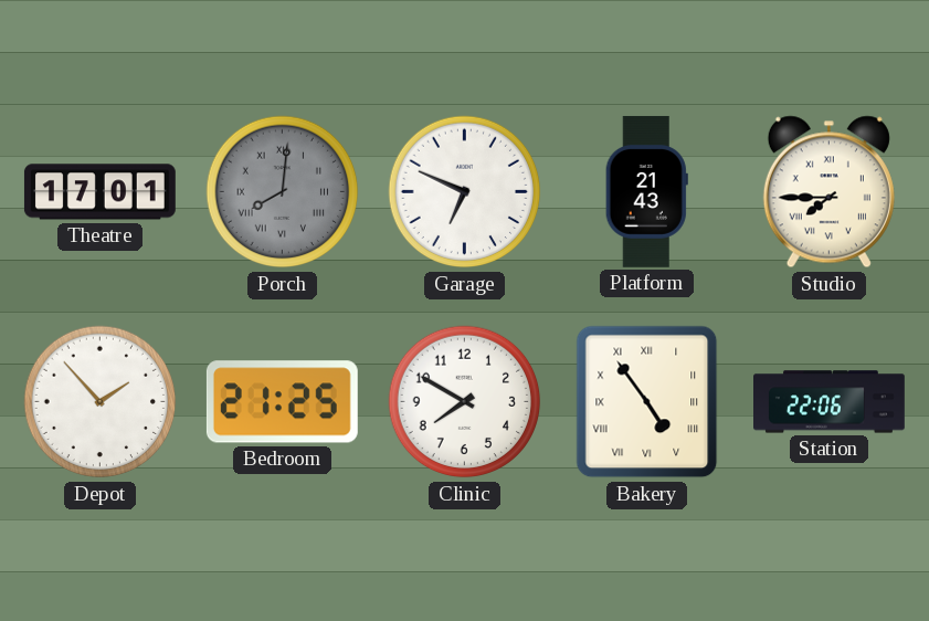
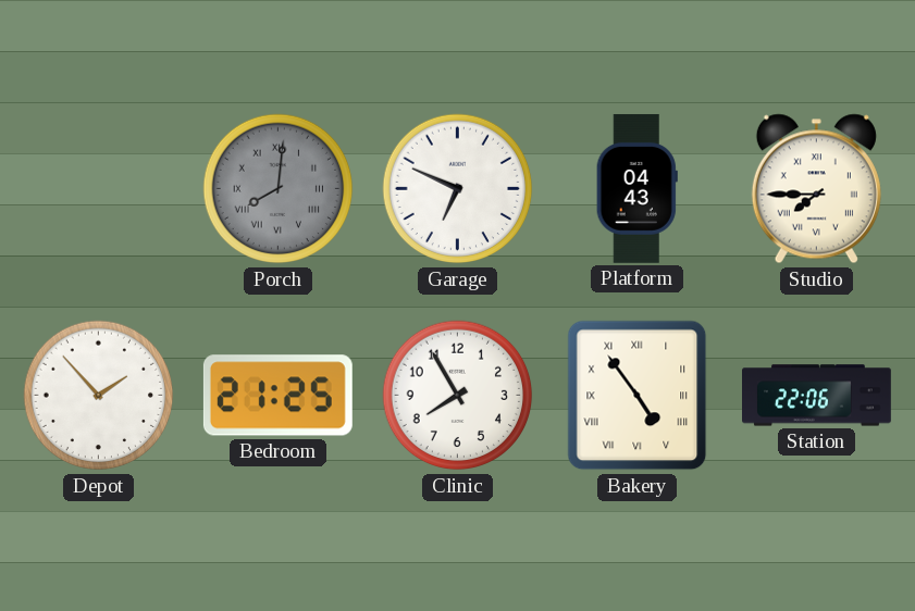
Theatre: 17:01 -> none (99, 192)
Platform: 21:43 -> 04:43 (636, 188)
Clinic: 7:50 -> 7:55 (458, 396)
